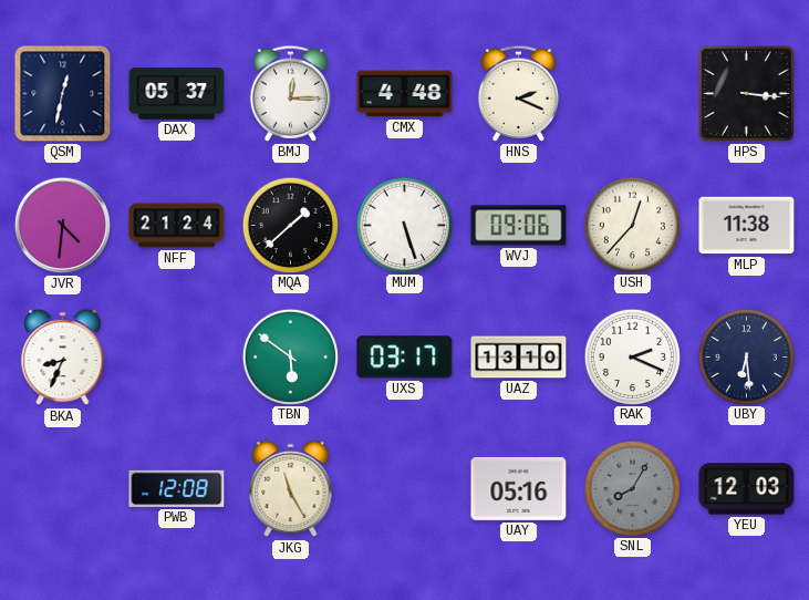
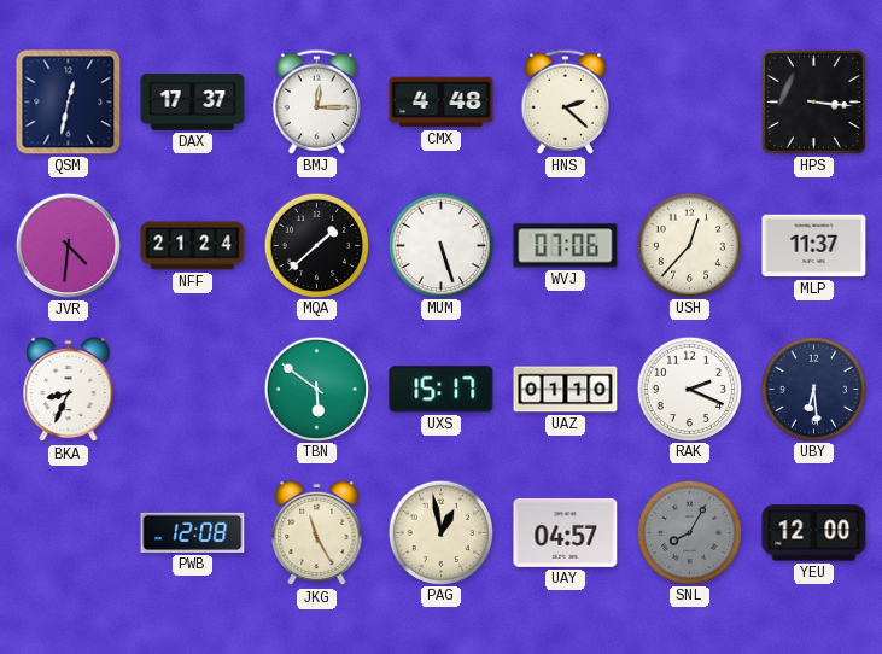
DAX: 05:37 -> 17:37 (193, 103)
HNS: 2:19 -> 2:22 (565, 101)
WVJ: 09:06 -> 07:06 (566, 246)
MLP: 11:38 -> 11:37 (814, 246)
UXS: 03:17 -> 15:17 (442, 390)
UAZ: 13:10 -> 01:10 (566, 390)
PAG: none -> 12:58 (440, 532)
UAY: 05:16 -> 04:57 (566, 532)
YEU: 12:03 -> 12:00 (814, 533)
